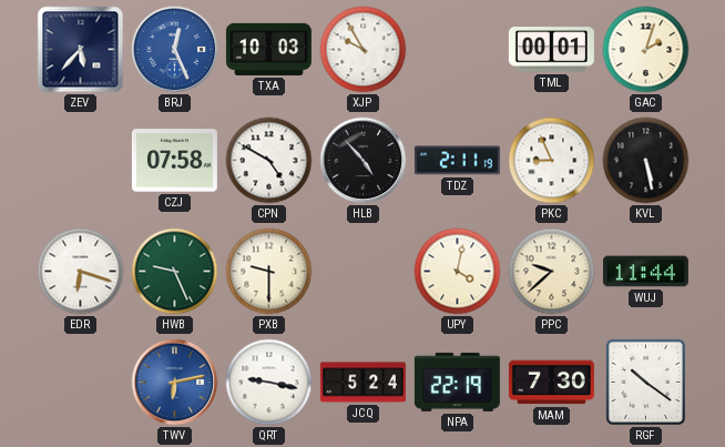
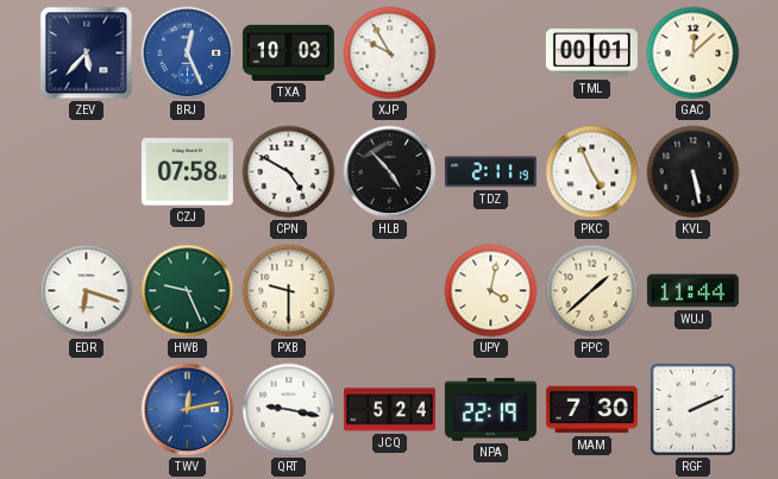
GAC: 2:03 -> 12:08 (694, 53)
PKC: 8:56 -> 4:56 (592, 172)
PPC: 9:38 -> 1:38 (592, 291)
TWV: 6:13 -> 12:13 (188, 410)
RGF: 10:21 -> 2:11 (692, 409)
